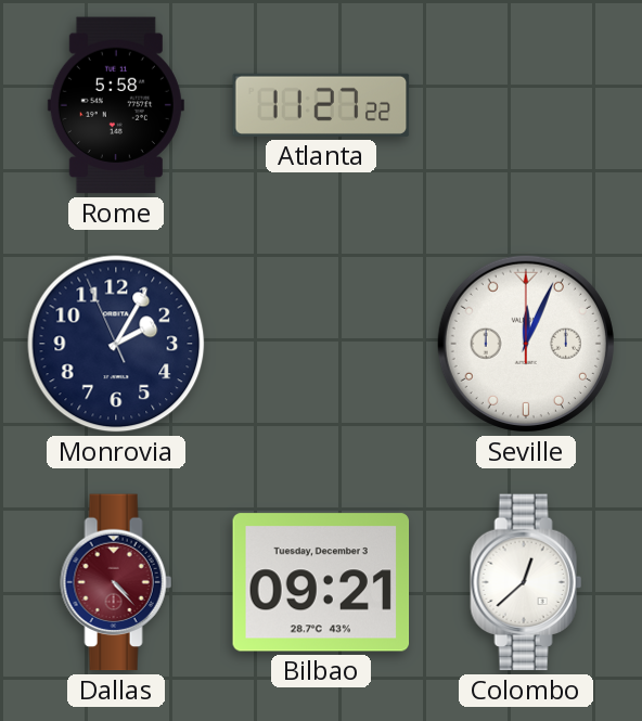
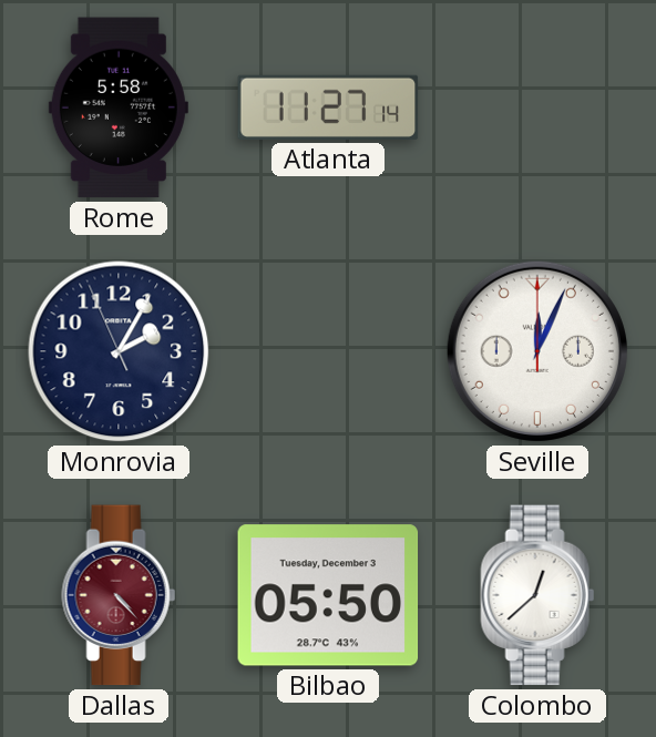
Atlanta: 11:27:22 -> 11:27:14 (328, 108)
Bilbao: 09:21 -> 05:50 (328, 595)
